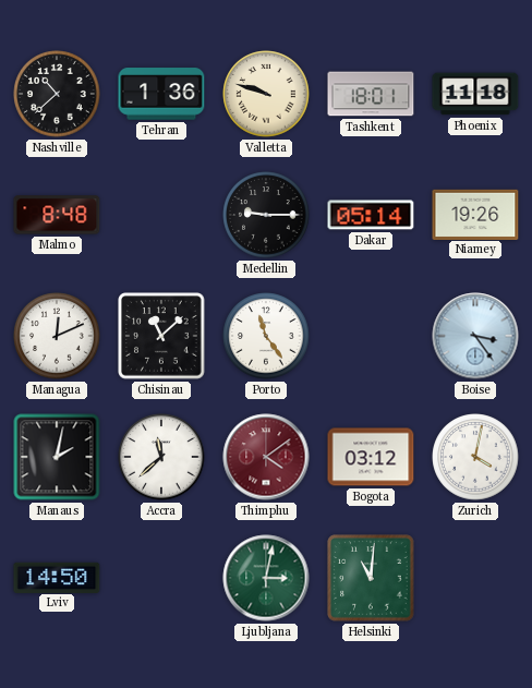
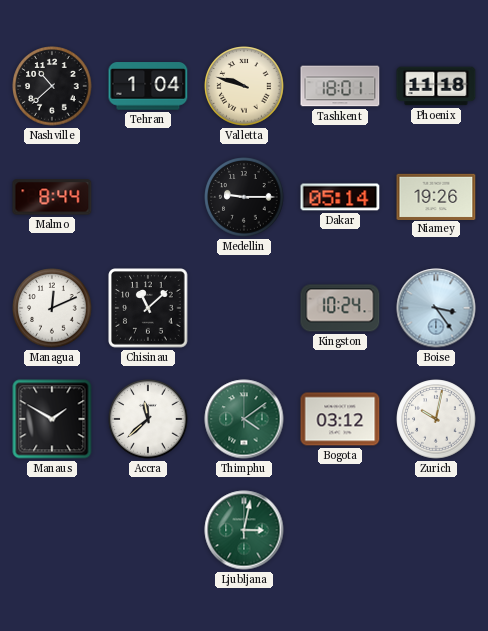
Tehran: 1:36 -> 1:04 (148, 86)
Malmo: 8:48 -> 8:44 (52, 197)
Porto: 11:24 -> none (266, 336)
Kingston: none -> 10:24 (340, 308)
Manaus: 2:02 -> 1:50 (52, 419)
Thimphu dial: burgundy -> green (244, 419)
Zurich: 4:02 -> 10:02 (436, 419)
Lviv: 14:50 -> none (57, 577)
Helsinki: 11:01 -> none (371, 578)
